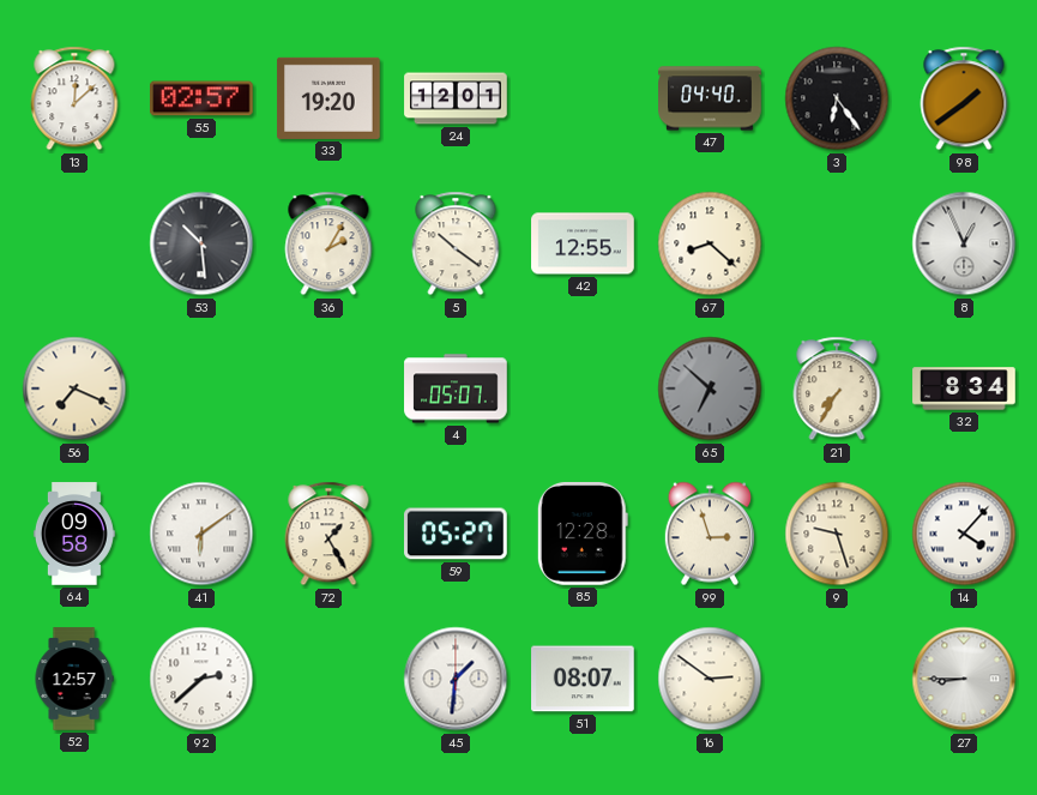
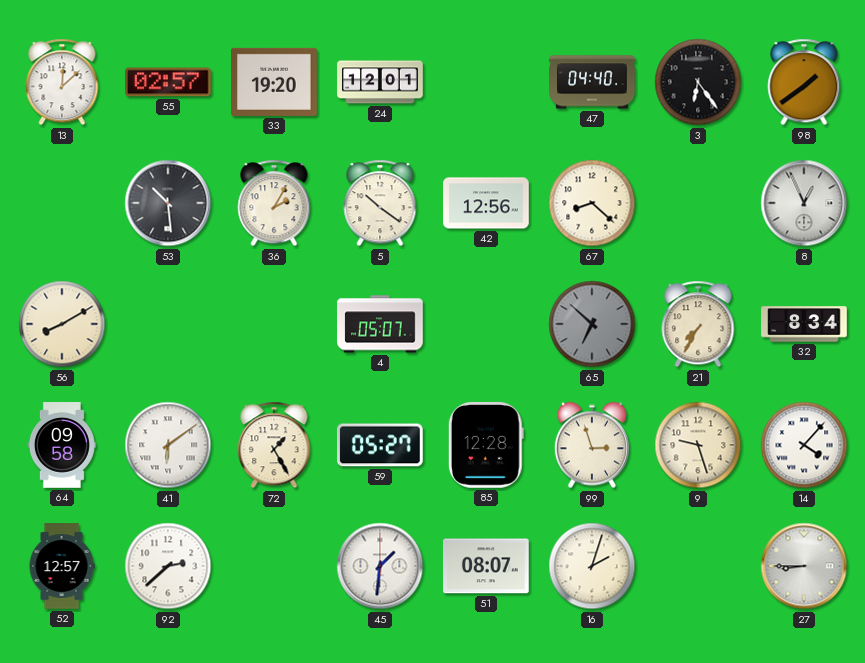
42: 12:55 -> 12:56 (486, 203)
56: 7:19 -> 8:10 (62, 324)
16: 2:51 -> 2:03 (592, 566)
